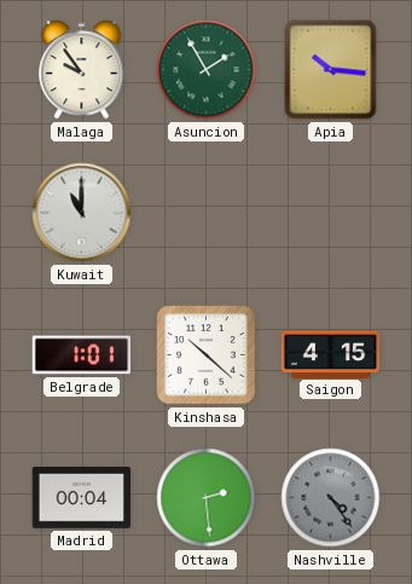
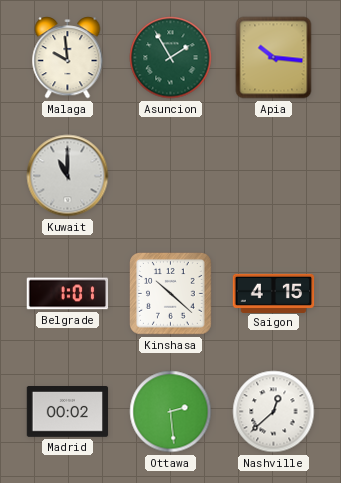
Malaga: 9:54 -> 9:59 (68, 58)
Madrid: 00:04 -> 00:02 (68, 412)
Nashville: 4:24 -> 12:38 (274, 412)
Nashville dial: grey -> white (274, 412)
